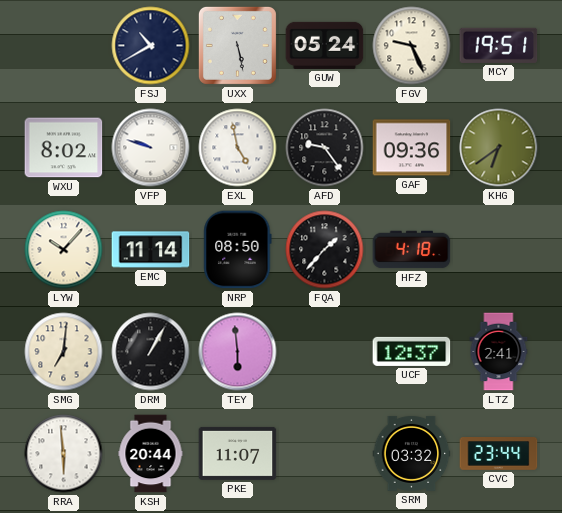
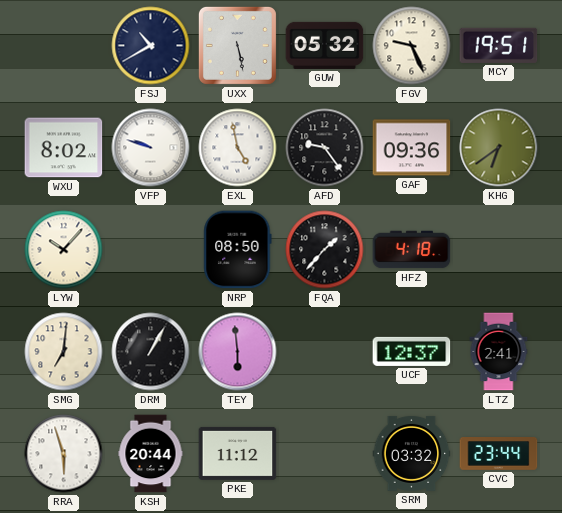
GUW: 05:24 -> 05:32 (325, 45)
EMC: 11:14 -> none (151, 250)
RRA: 5:59 -> 5:57 (64, 454)
PKE: 11:07 -> 11:12 (238, 453)
